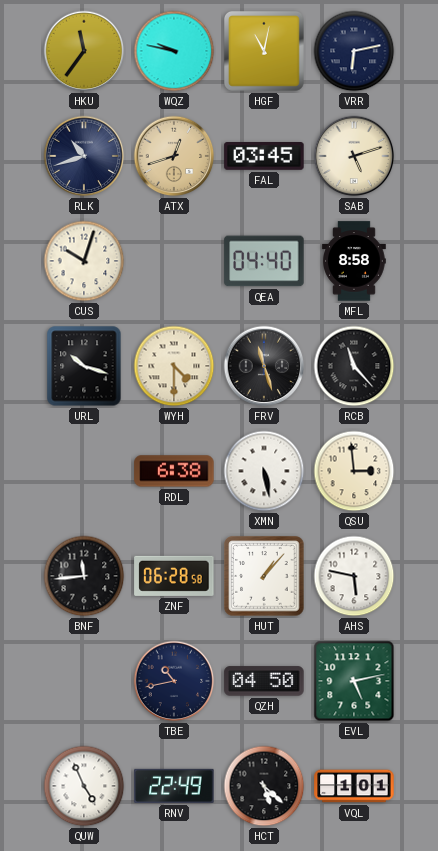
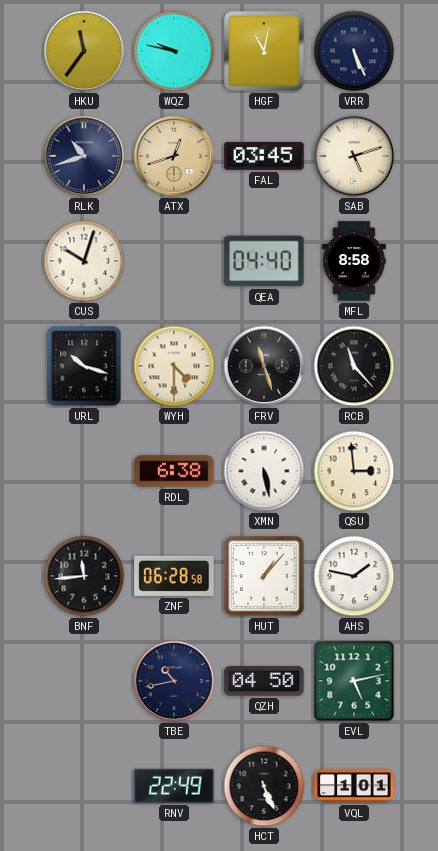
VRR: 6:13 -> 5:26 (354, 51)
AHS: 5:47 -> 1:47 (354, 576)
QUW: 4:56 -> none (84, 786)
HCT: 5:22 -> 5:26 (264, 786)
